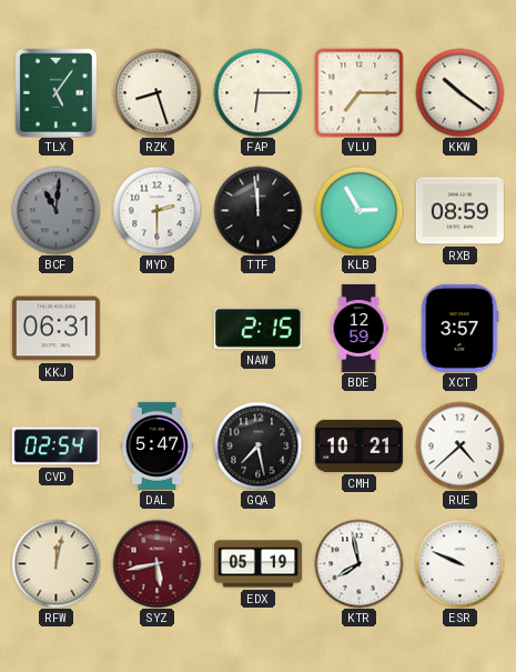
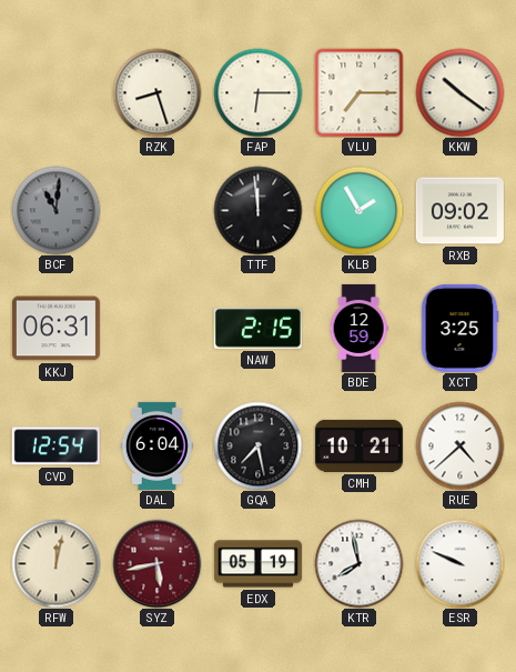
TLX: 5:06 -> none (55, 92)
MYD: 2:30 -> none (156, 210)
KLB: 2:55 -> 1:55 (358, 210)
RXB: 08:59 -> 09:02 (459, 211)
XCT: 3:57 -> 3:25 (459, 328)
CVD: 02:54 -> 12:54 (55, 447)
DAL: 5:47 -> 6:04 (156, 445)
